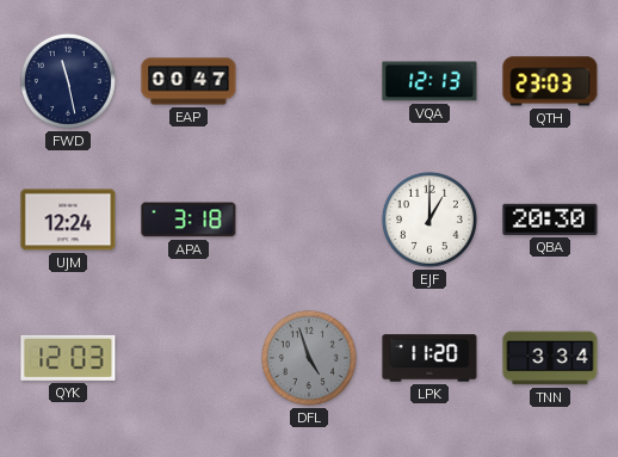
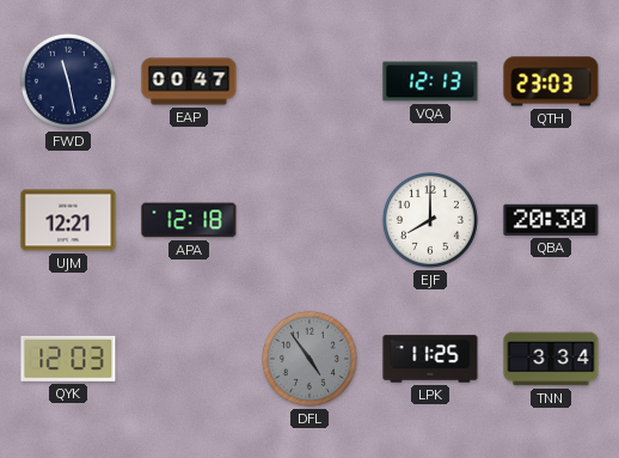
UJM: 12:24 -> 12:21 (68, 220)
APA: 3:18 -> 12:18 (189, 220)
EJF: 1:00 -> 8:00 (430, 220)
DFL: 4:57 -> 4:54 (309, 359)
LPK: 11:20 -> 11:25 (430, 359)
